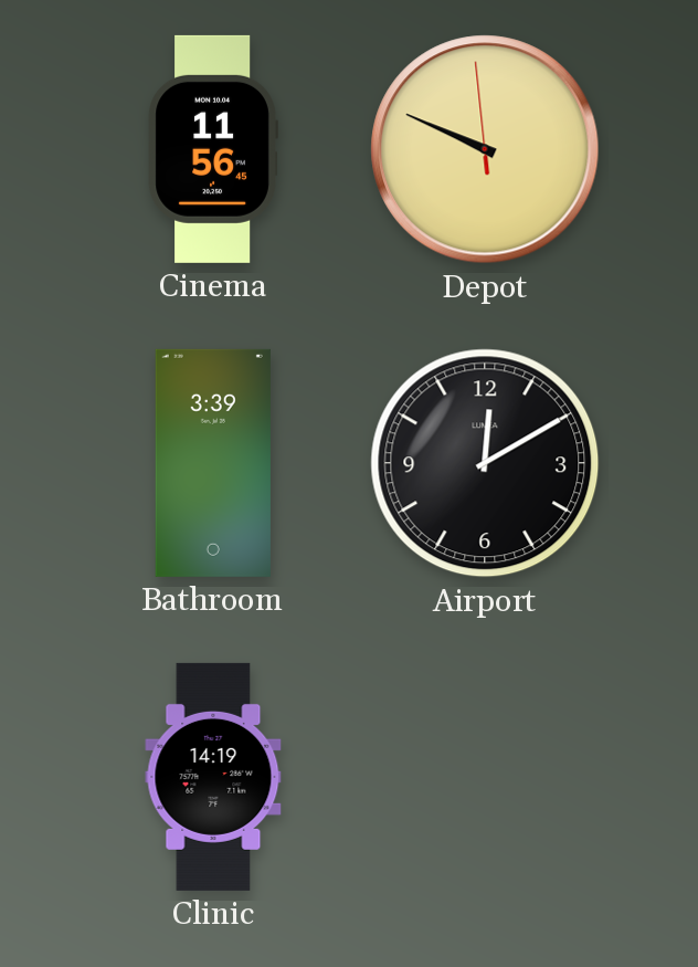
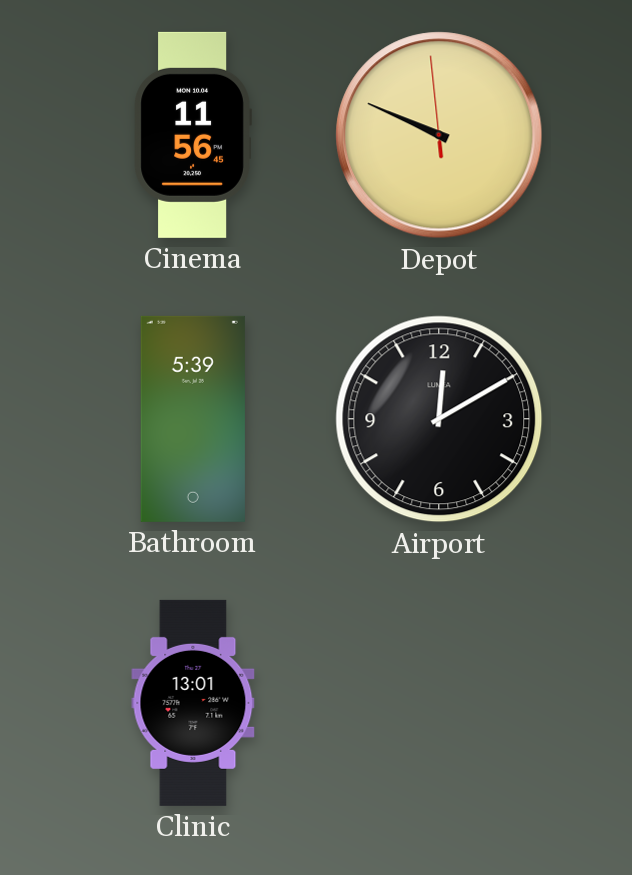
Bathroom: 3:39 -> 5:39 (193, 419)
Clinic: 14:19 -> 13:01 (193, 703)
